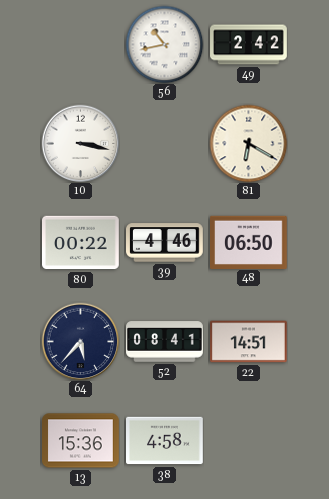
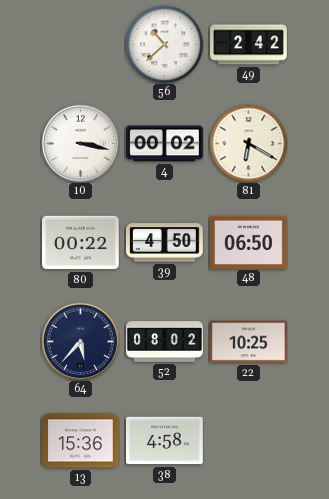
56: 10:43 -> 10:38 (164, 44)
4: none -> 00:02 (165, 144)
39: 4:46 -> 4:50 (165, 243)
52: 08:41 -> 08:02 (165, 342)
22: 14:51 -> 10:25 (249, 342)
